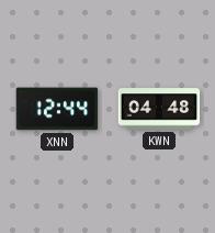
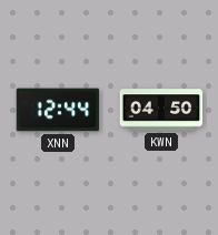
KWN: 04:48 -> 04:50 (161, 110)
